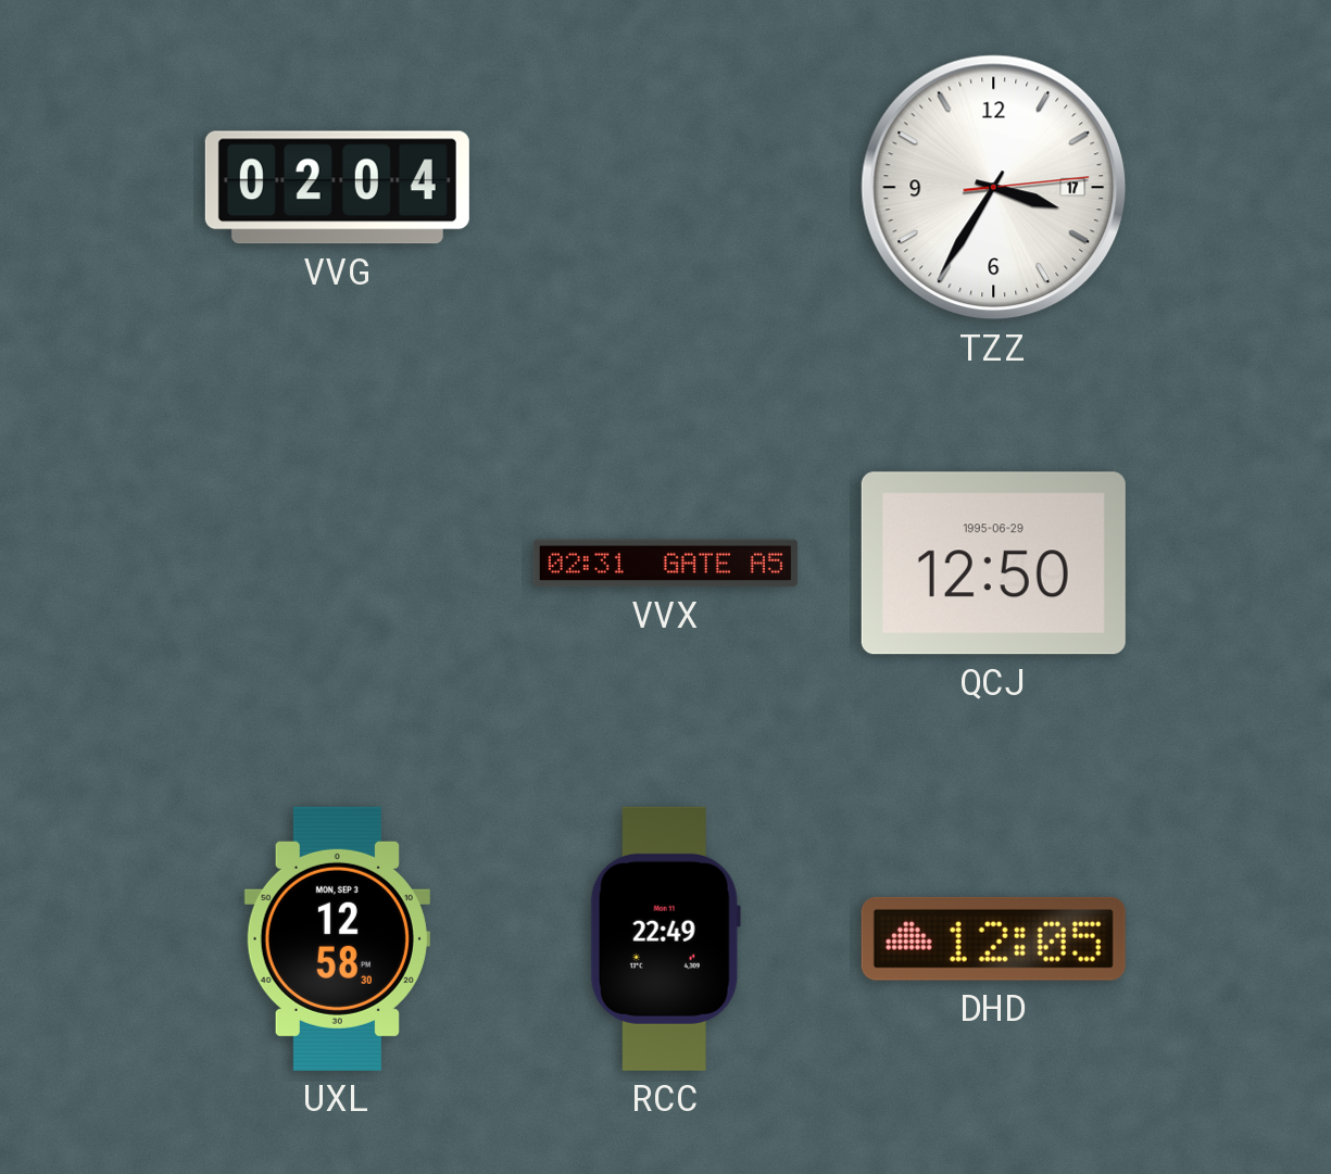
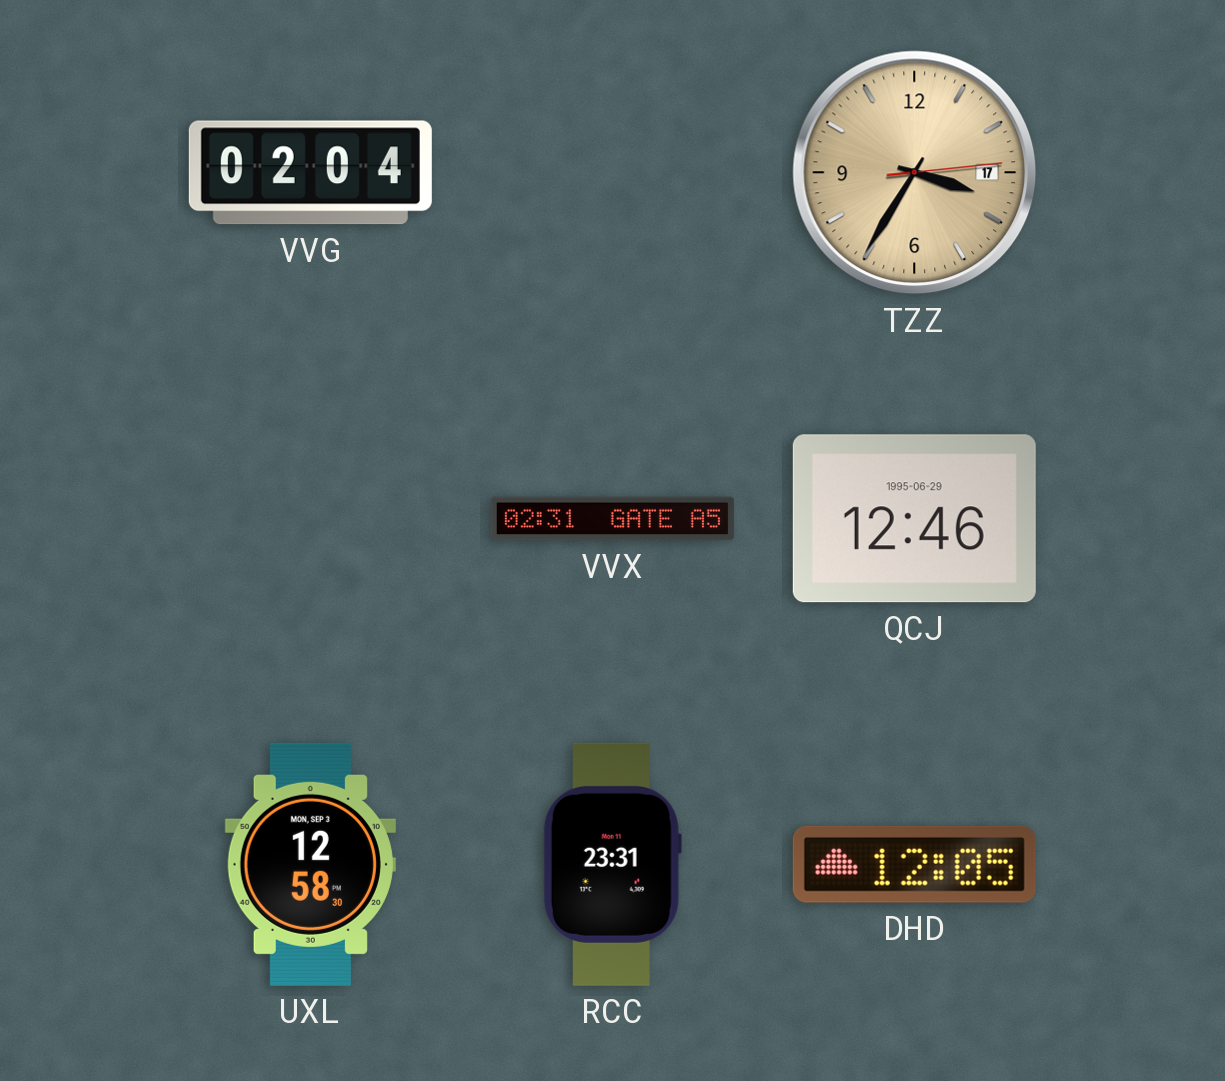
TZZ dial: white -> champagne (915, 173)
QCJ: 12:50 -> 12:46 (914, 519)
RCC: 22:49 -> 23:31 (612, 864)
